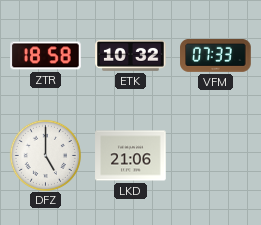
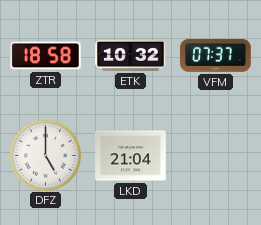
VFM: 07:33 -> 07:37 (216, 55)
LKD: 21:06 -> 21:04 (131, 156)
